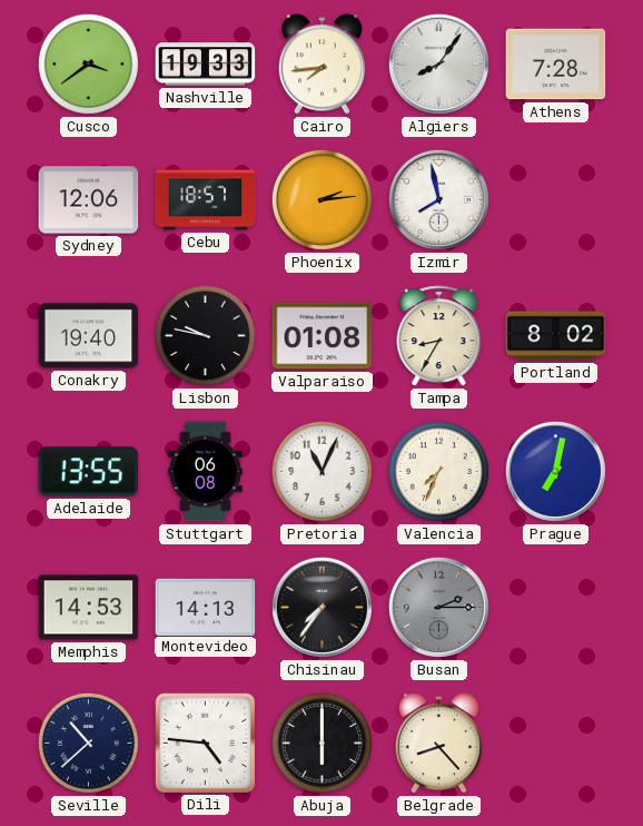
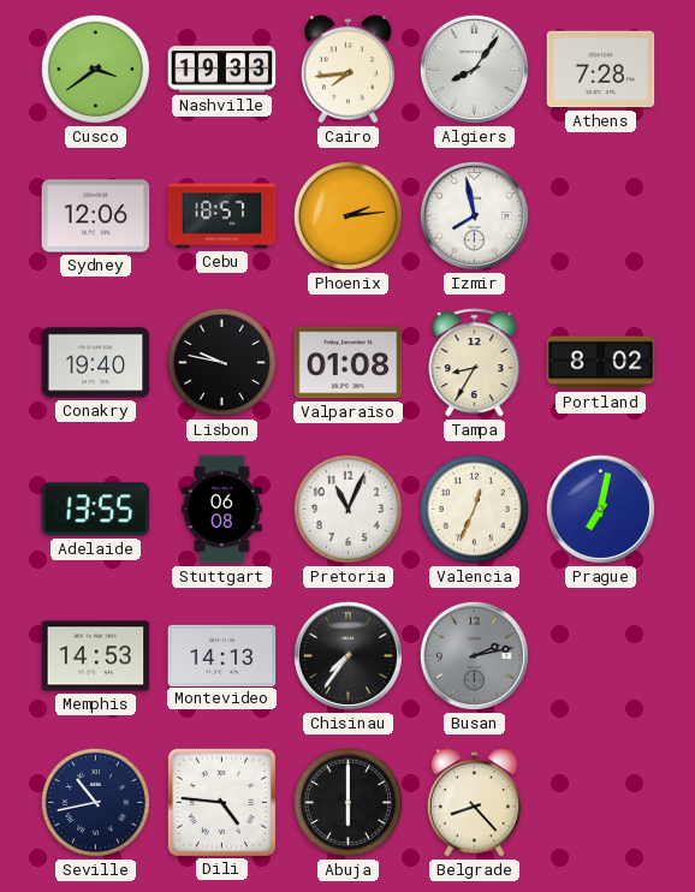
Valencia: 7:34 -> 12:34 (474, 509)
Busan: 2:15 -> 2:13 (474, 655)
Seville: 10:38 -> 10:43 (95, 802)
